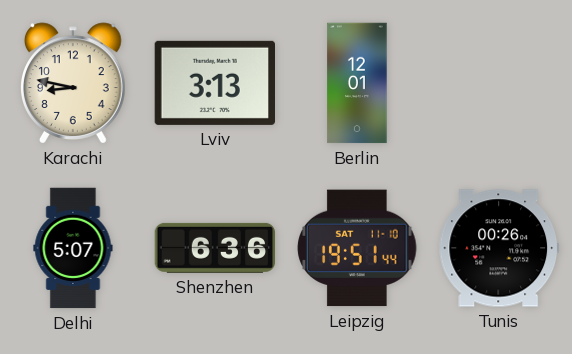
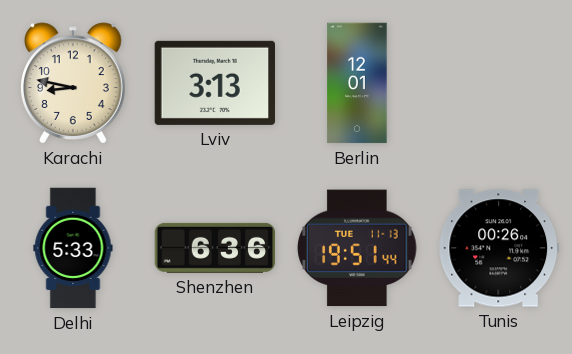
Delhi: 5:07 -> 5:33 (73, 248)
Leipzig date: SAT 11-10 -> TUE 11-13 (357, 248)
